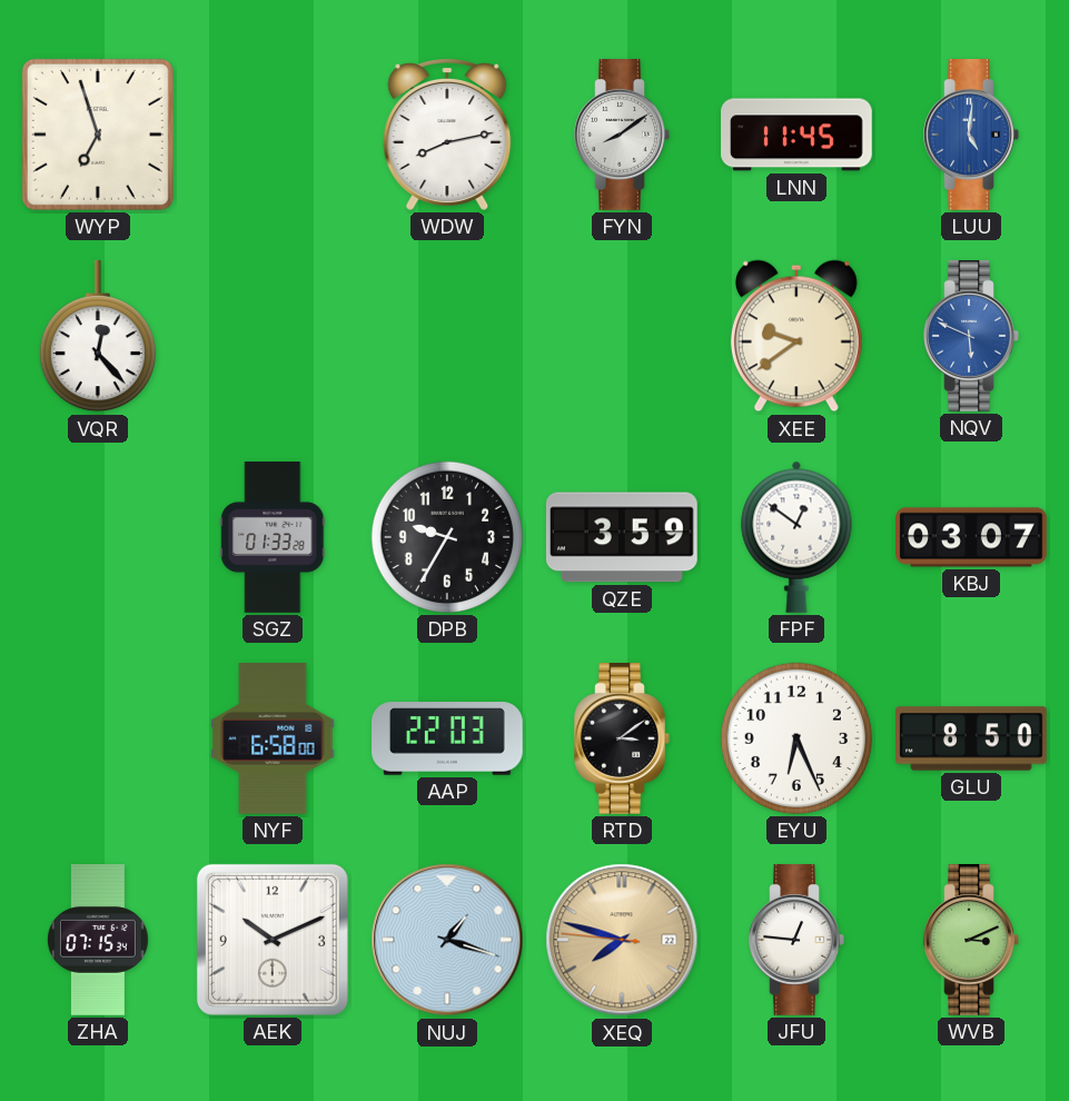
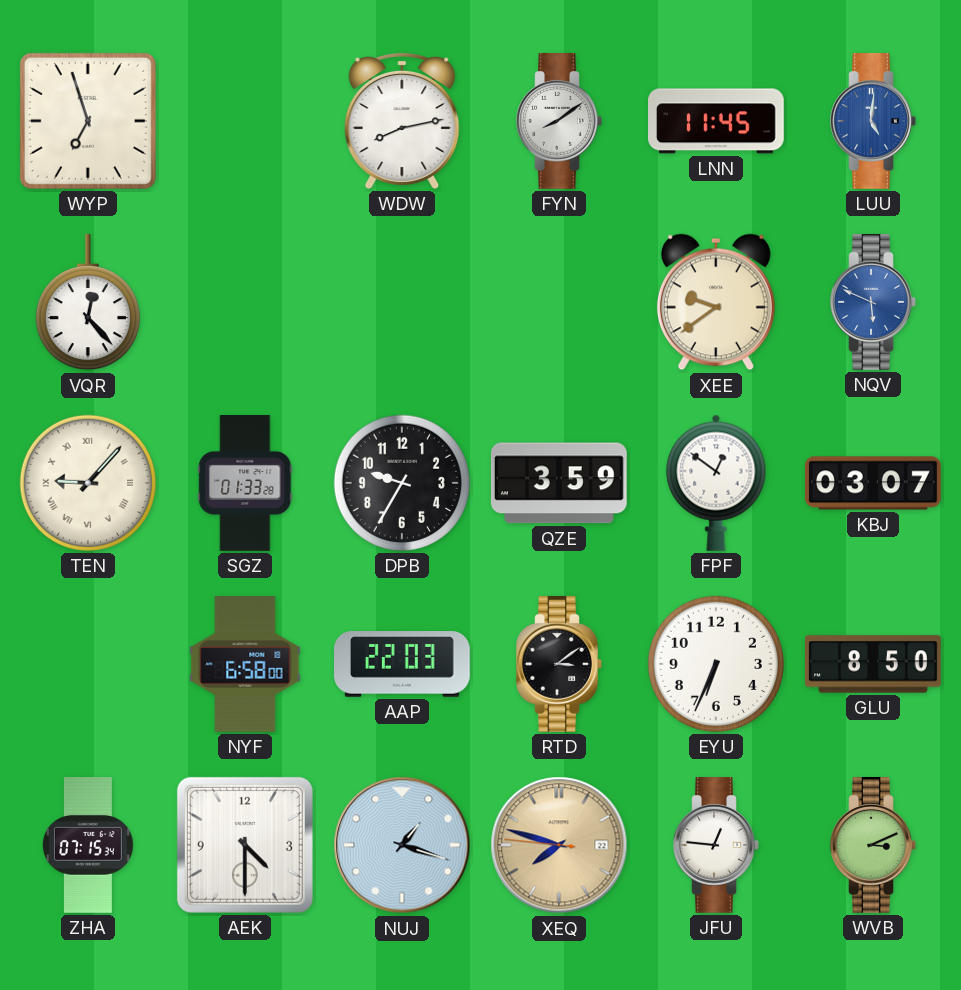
TEN: none -> 9:07 (88, 483)
EYU: 6:26 -> 6:34 (716, 664)
AEK: 10:11 -> 4:30 (245, 845)
